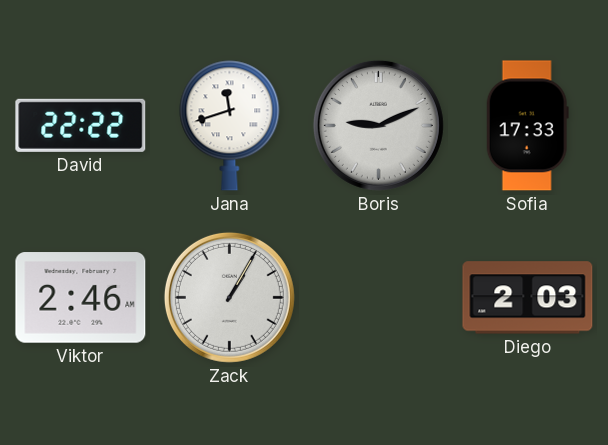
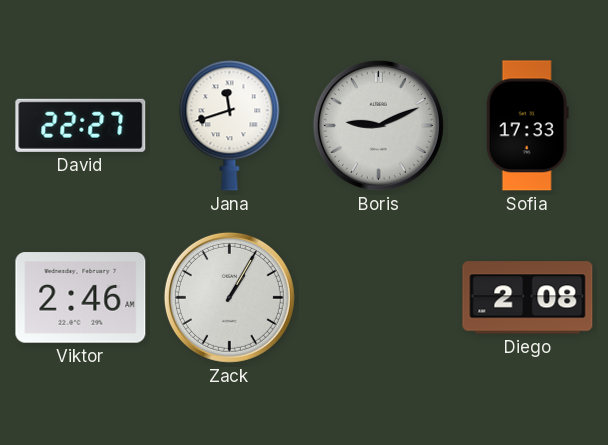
David: 22:22 -> 22:27 (81, 125)
Diego: 2:03 -> 2:08 (528, 298)
